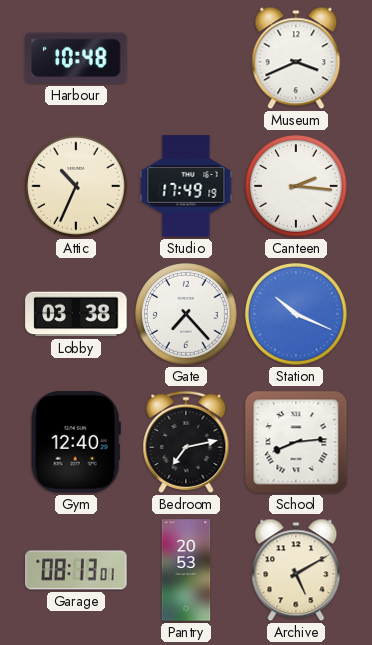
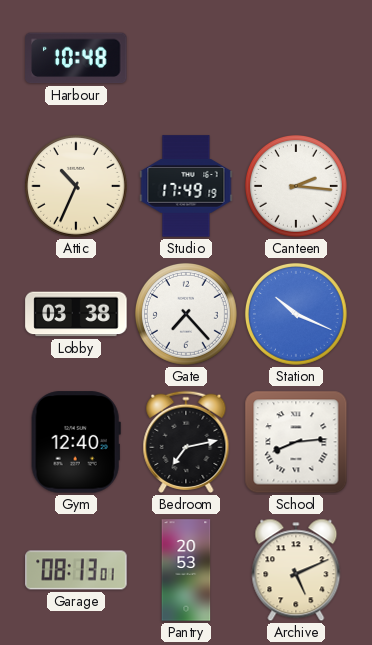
Museum: 3:41 -> none (296, 58)
Archive: 5:10 -> 5:11 (296, 570)
